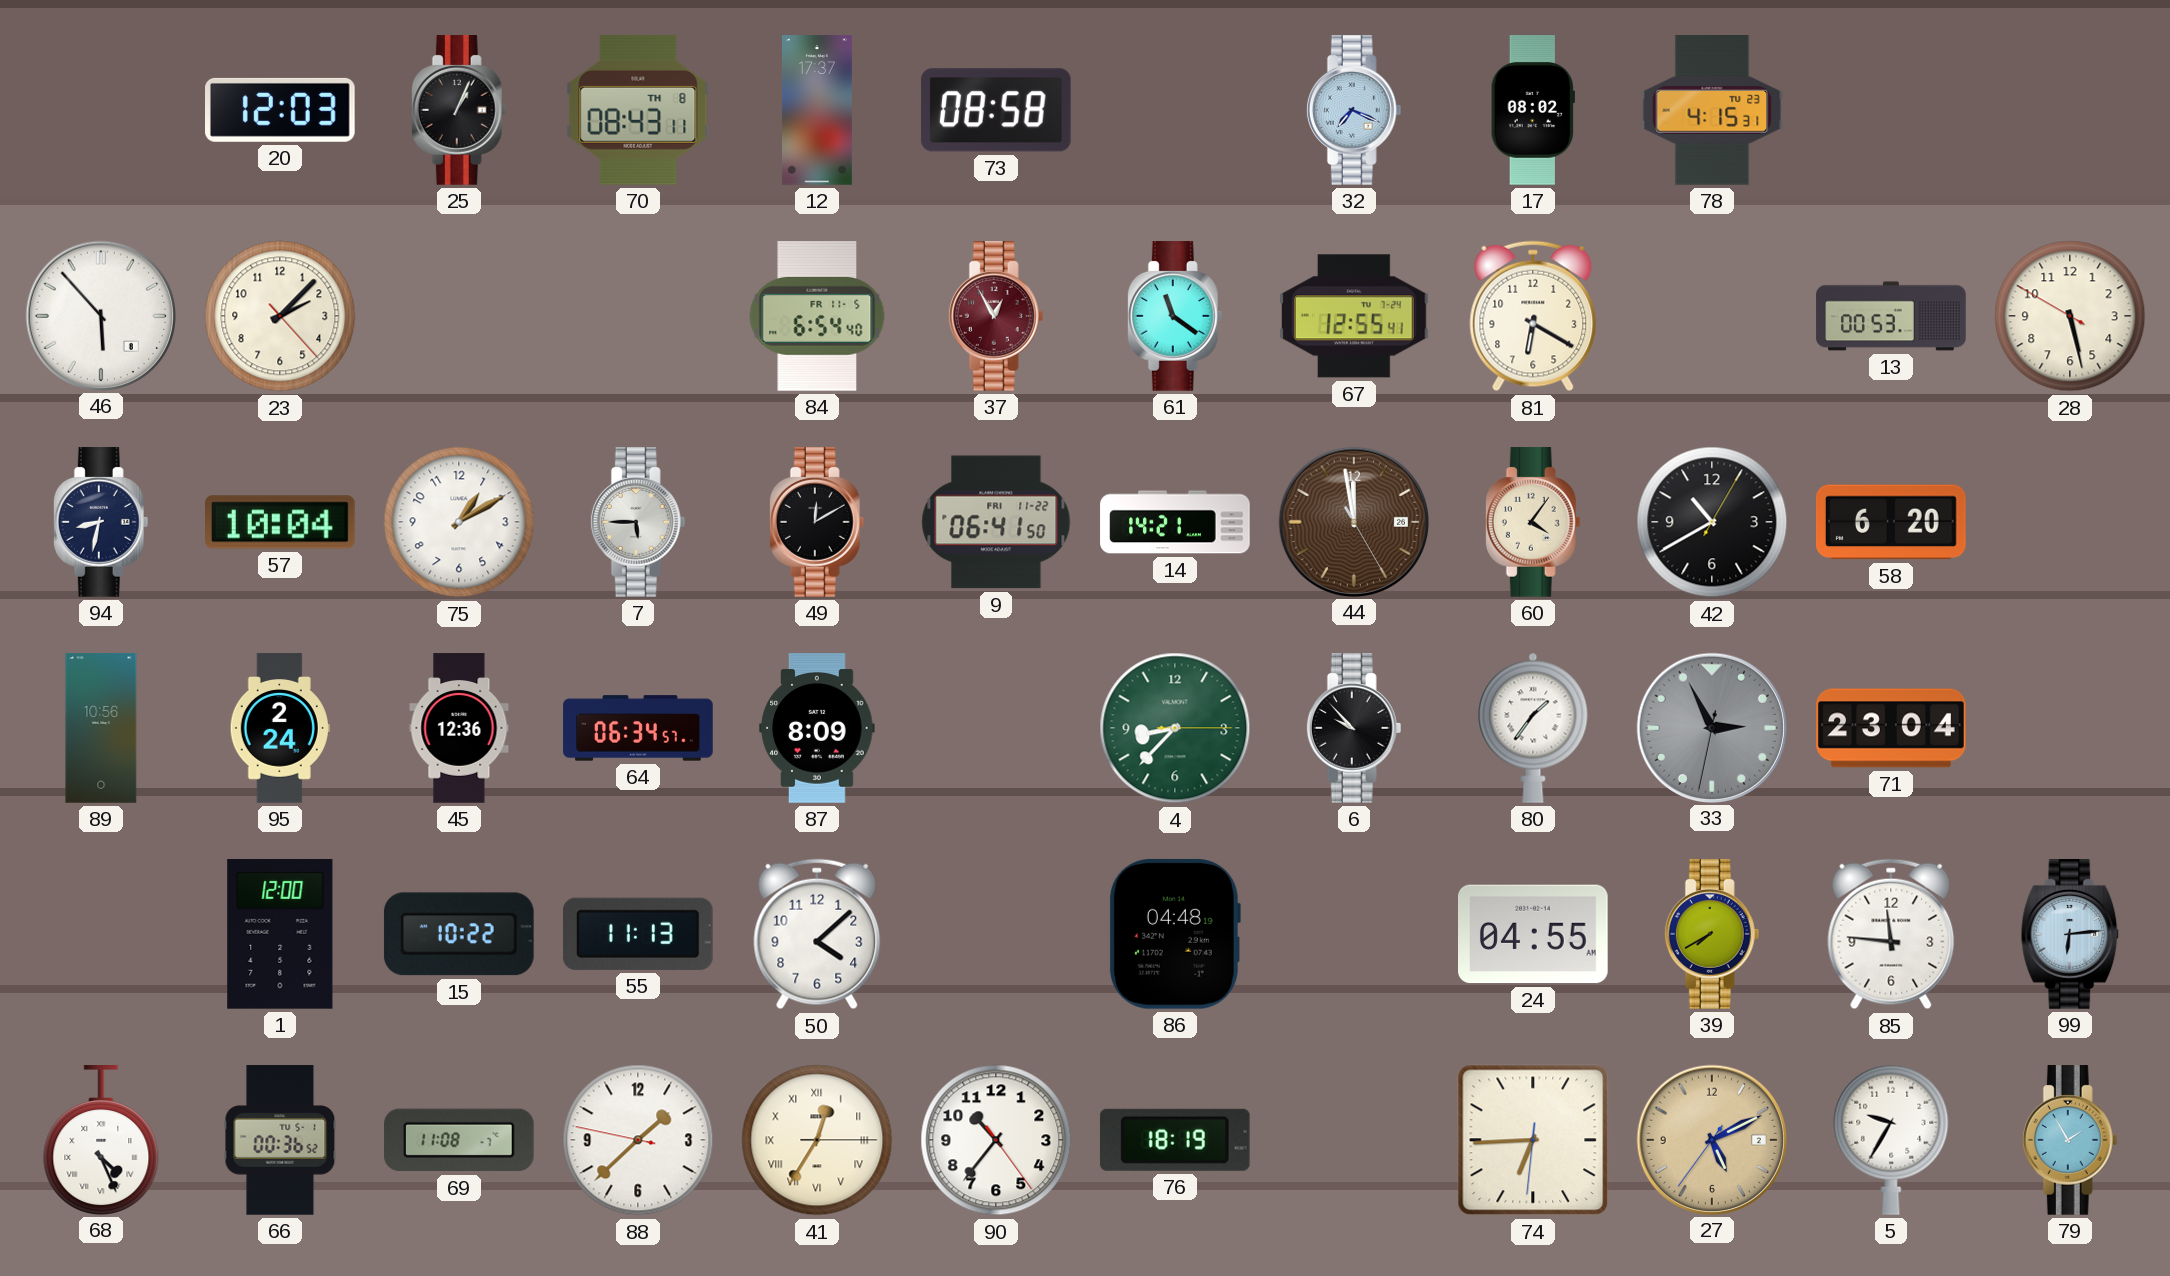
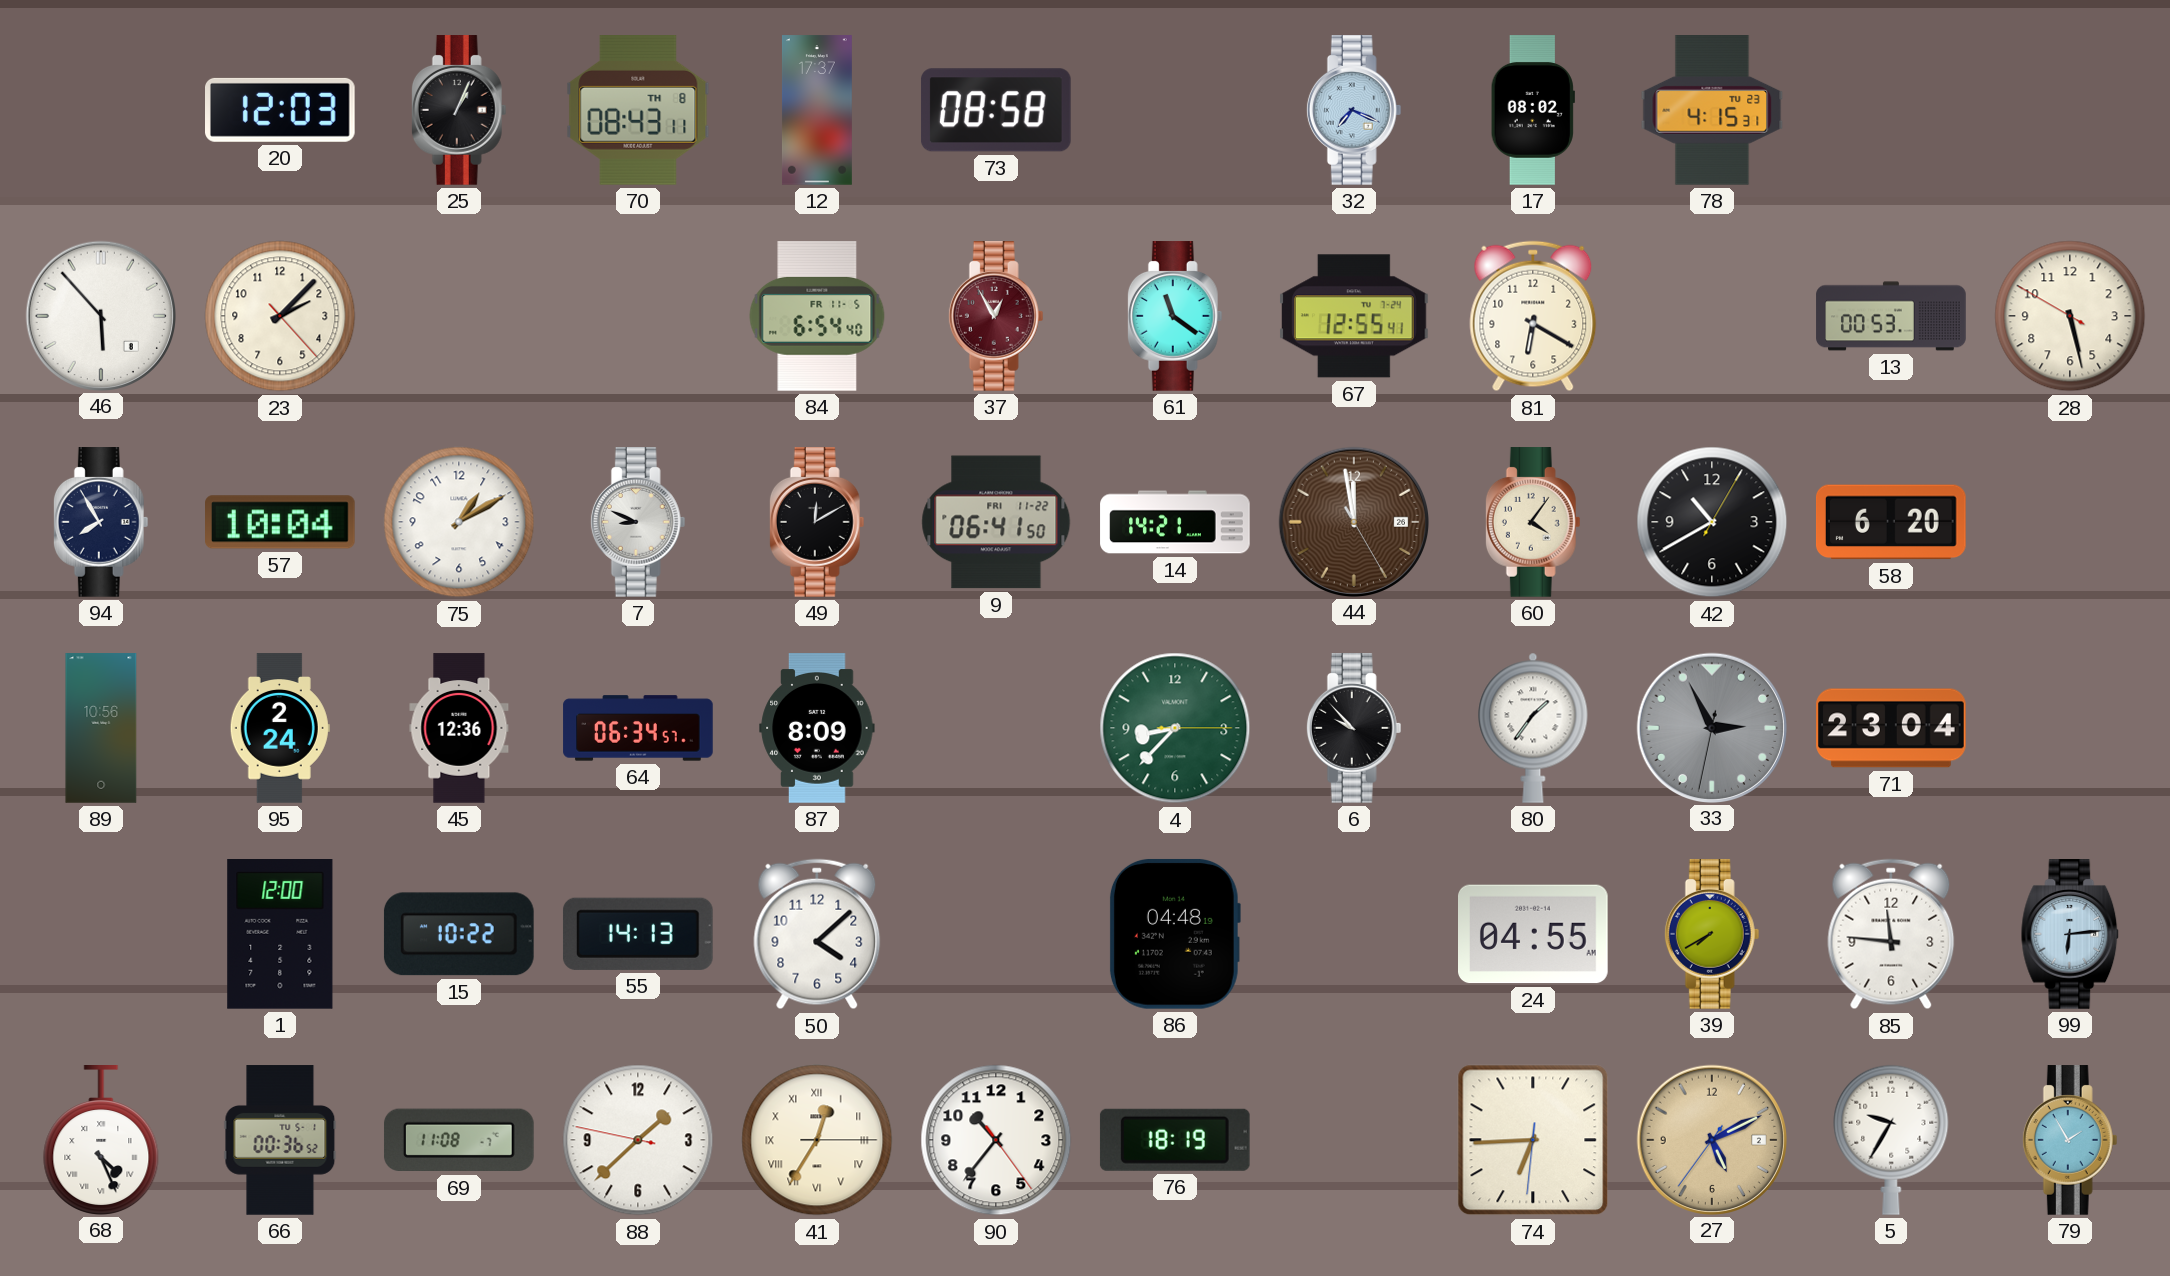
94: 8:32 -> 7:55 (101, 522)
7: 5:45 -> 8:49 (638, 522)
55: 11:13 -> 14:13 (638, 934)
